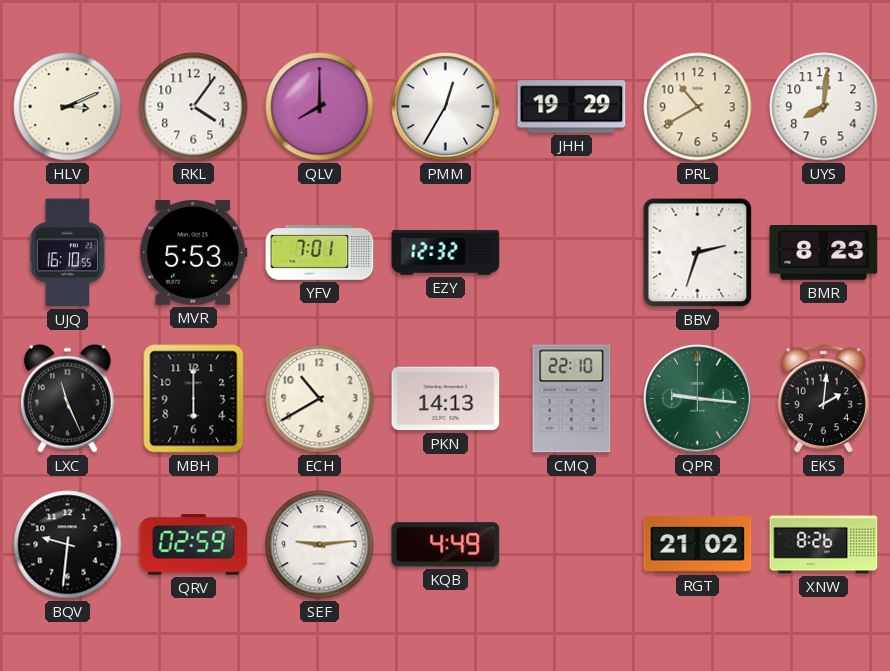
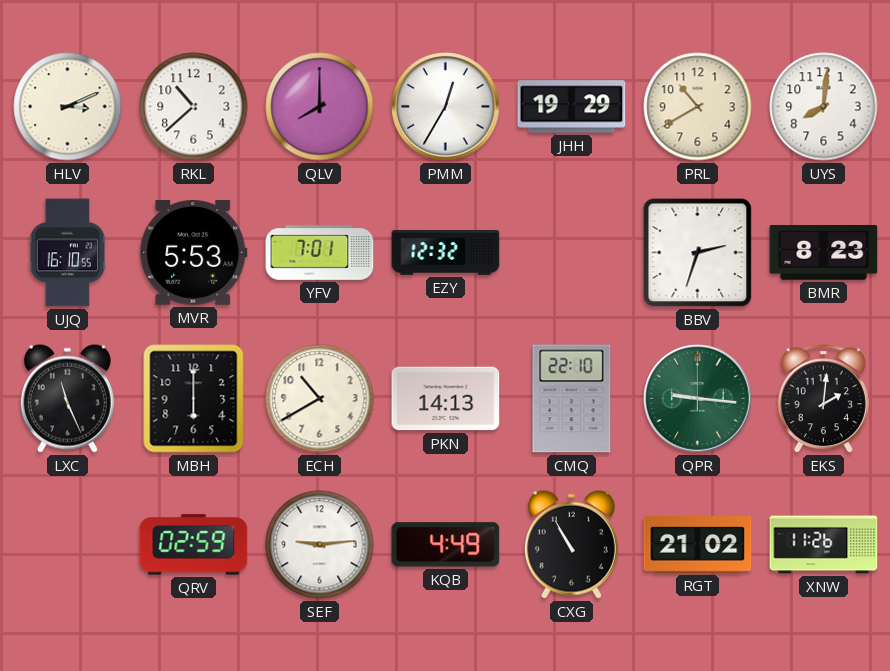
RKL: 4:06 -> 10:38 (194, 107)
BQV: 9:31 -> none (68, 545)
CXG: none -> 10:55 (571, 544)
XNW: 8:26 -> 11:26 (824, 545)
